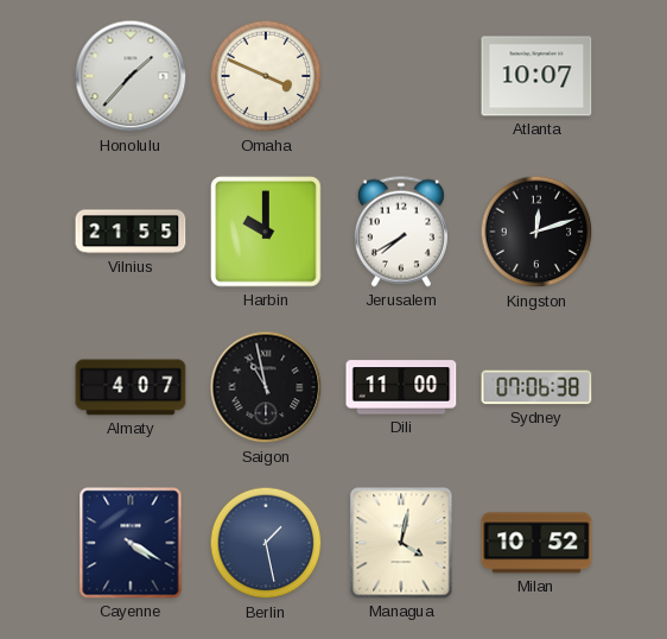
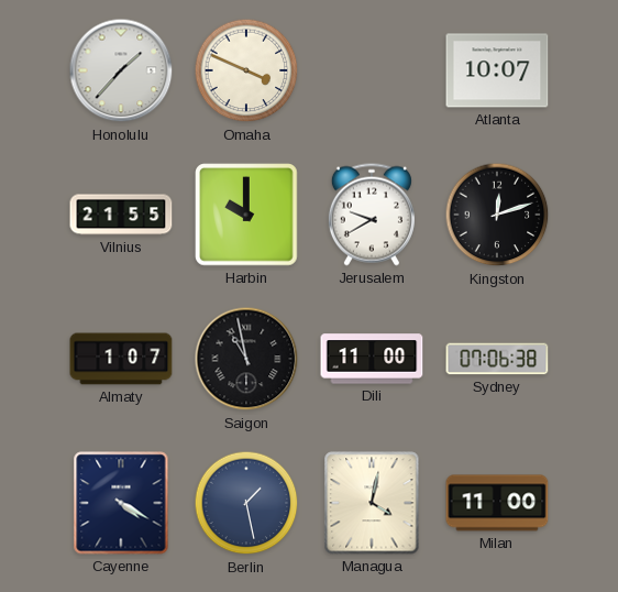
Jerusalem: 7:40 -> 9:40 (372, 215)
Almaty: 4:07 -> 1:07 (121, 359)
Milan: 10:52 -> 11:00 (497, 503)
